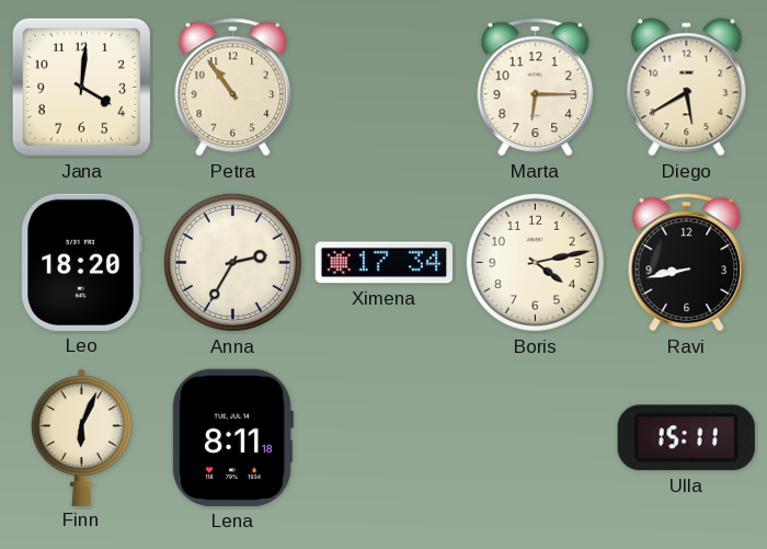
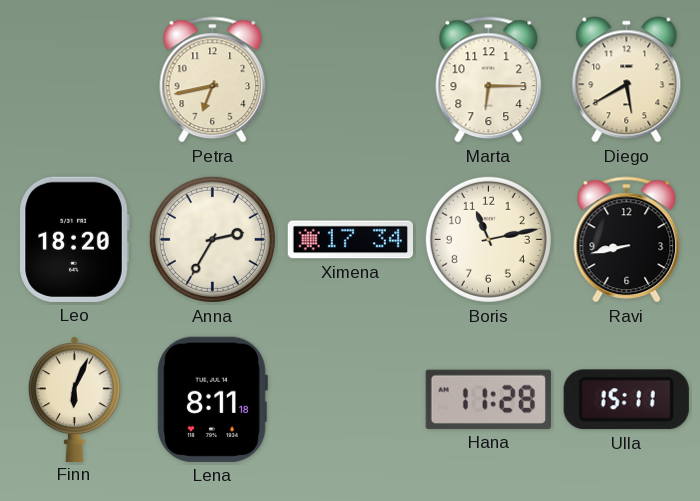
Jana: 4:01 -> none (81, 87)
Petra: 10:54 -> 6:43 (213, 80)
Boris: 4:13 -> 11:13 (488, 239)
Hana: none -> 11:28 (488, 399)
